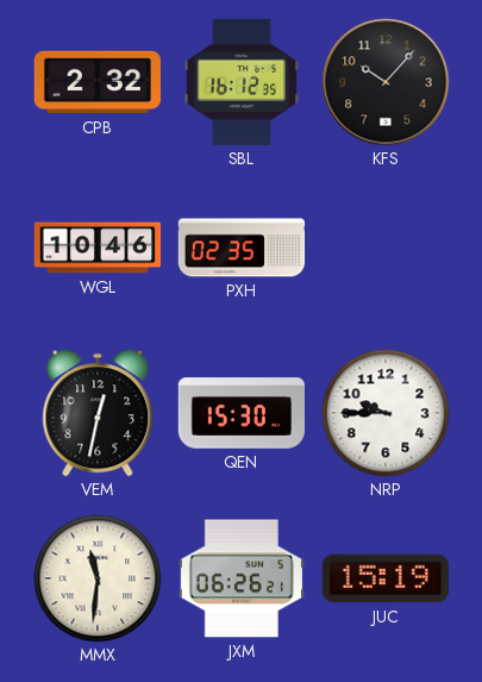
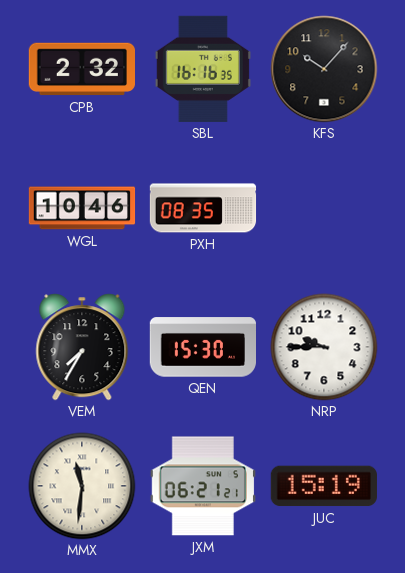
SBL: 16:12 -> 16:16 (203, 69)
PXH: 02:35 -> 08:35 (203, 208)
VEM: 12:32 -> 7:35 (82, 347)
JXM: 06:26 -> 06:21 (203, 486)
